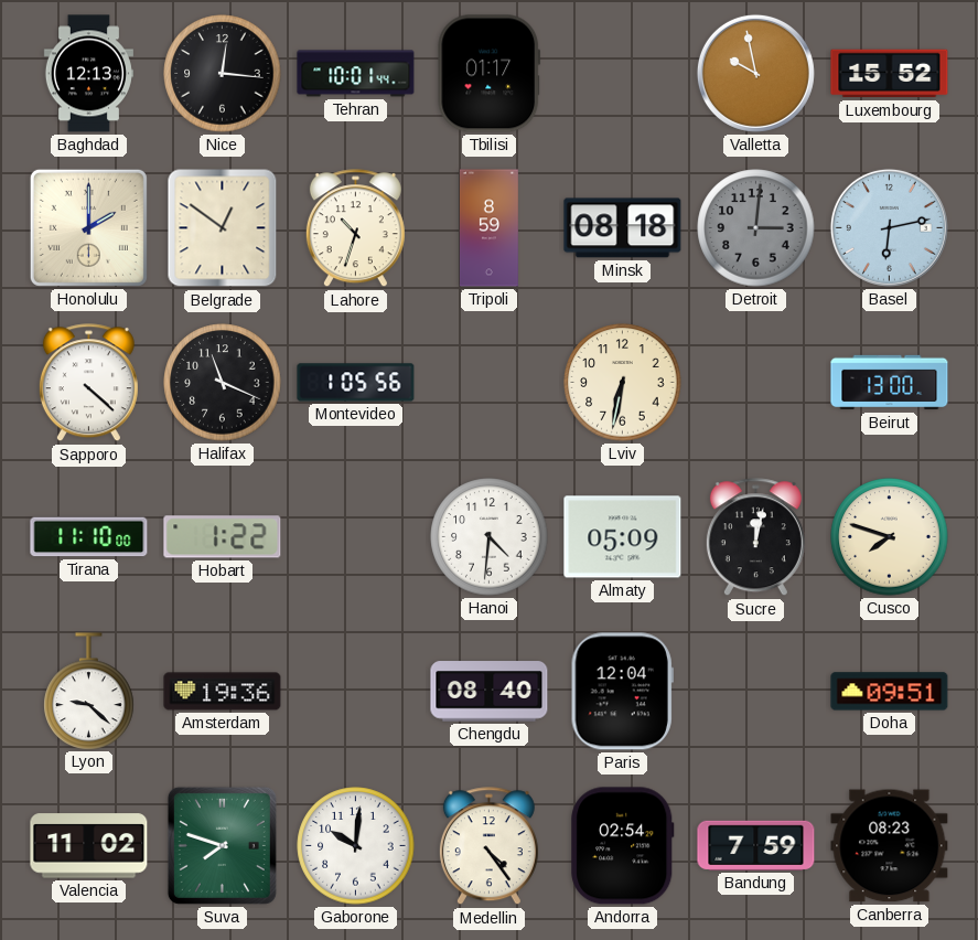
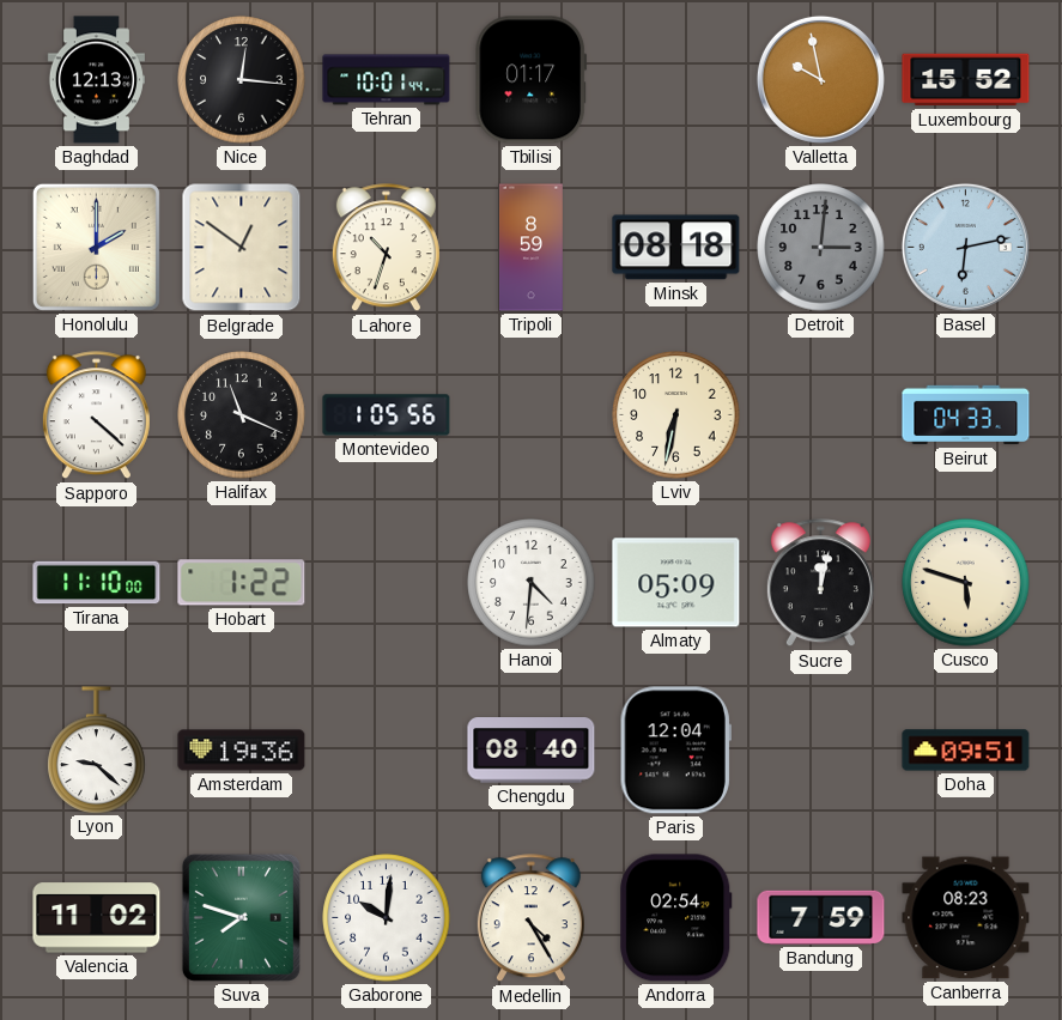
Beirut: 13:00 -> 04:33 (966, 415)
Cusco: 7:48 -> 5:48 (966, 583)
Medellin: 4:24 -> 4:25 (530, 918)
